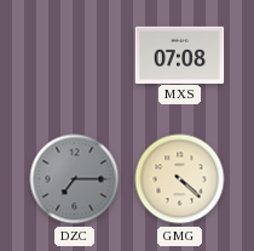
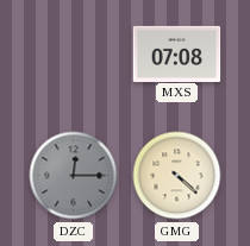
DZC: 7:15 -> 12:15 (74, 176)
